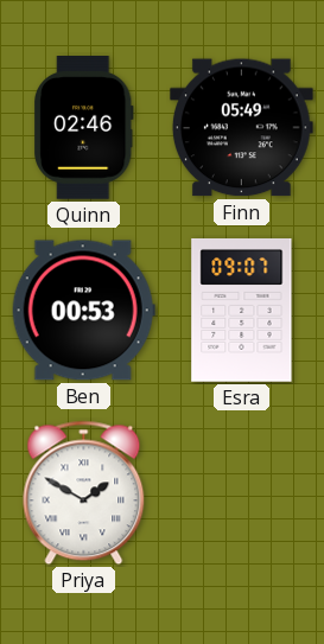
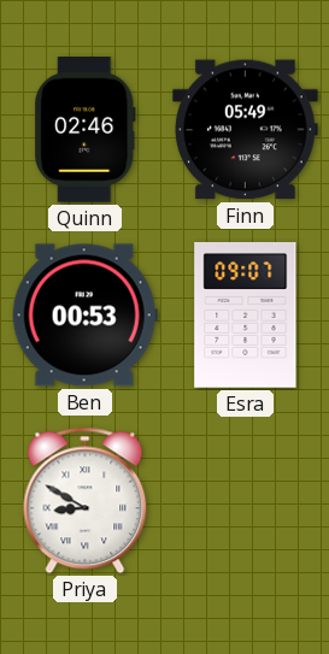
Priya: 1:50 -> 8:50 (86, 501)
